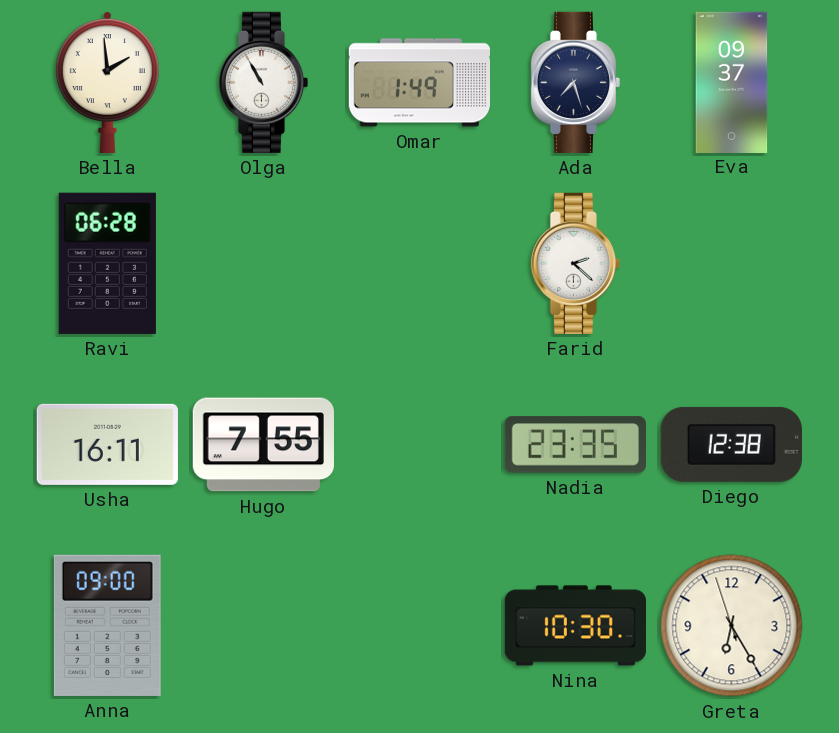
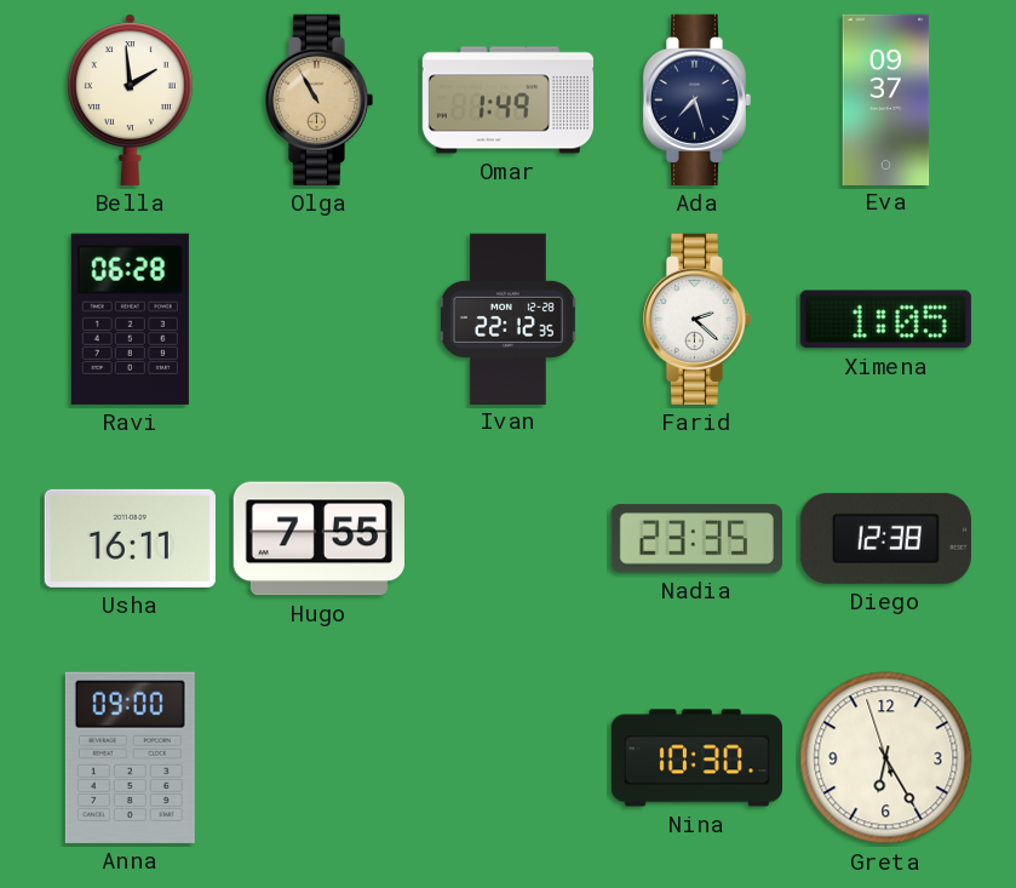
Olga dial: white -> champagne (318, 99)
Ivan: none -> 22:12 (507, 319)
Ximena: none -> 1:05 (885, 320)
